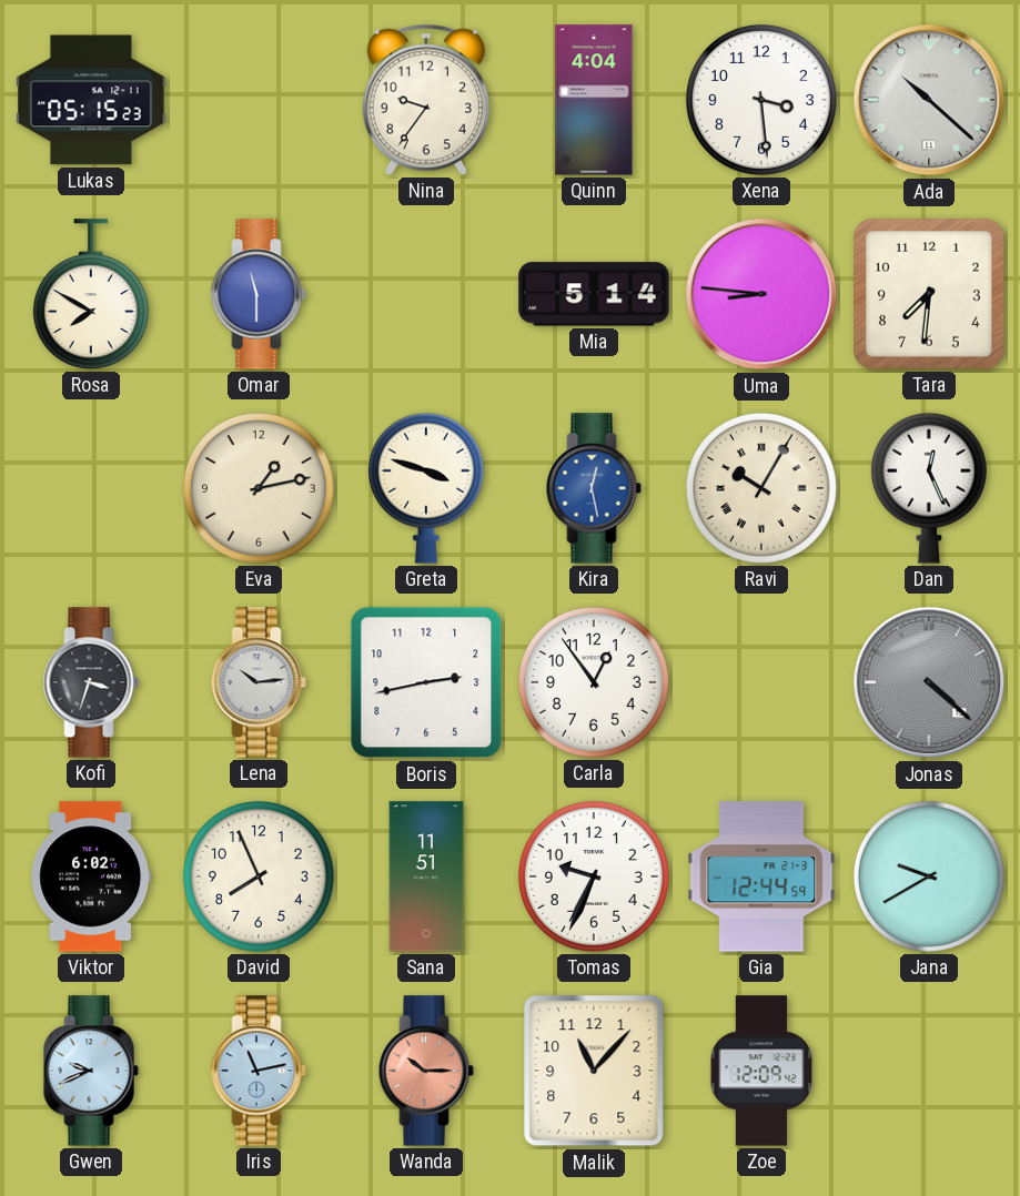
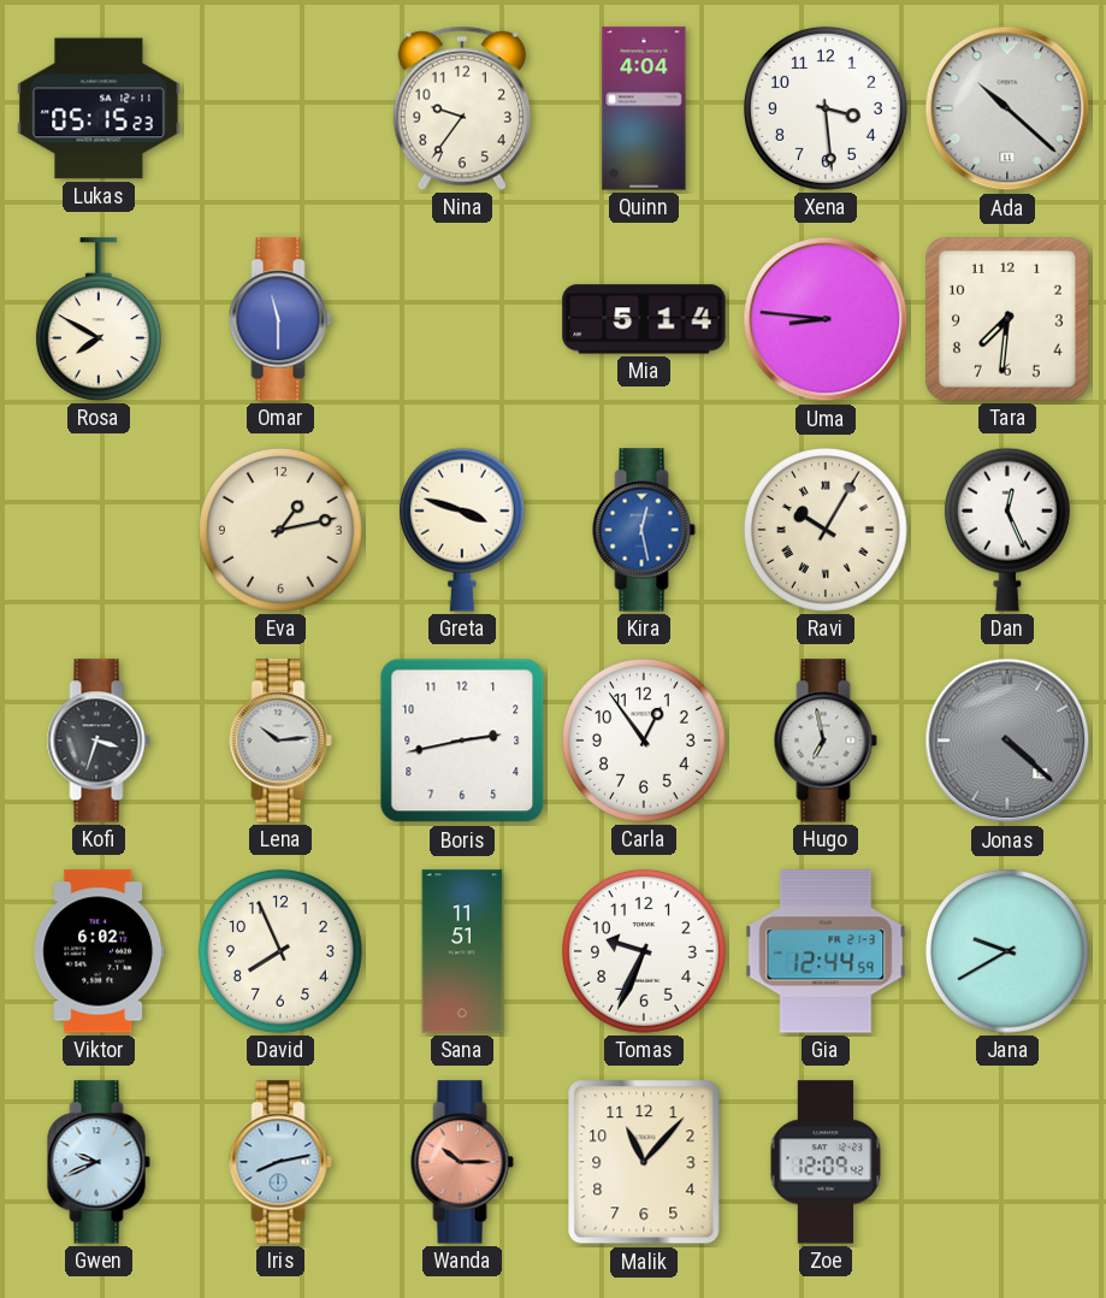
Hugo: none -> 6:58 (826, 741)
Iris: 11:13 -> 8:13 (280, 1162)
